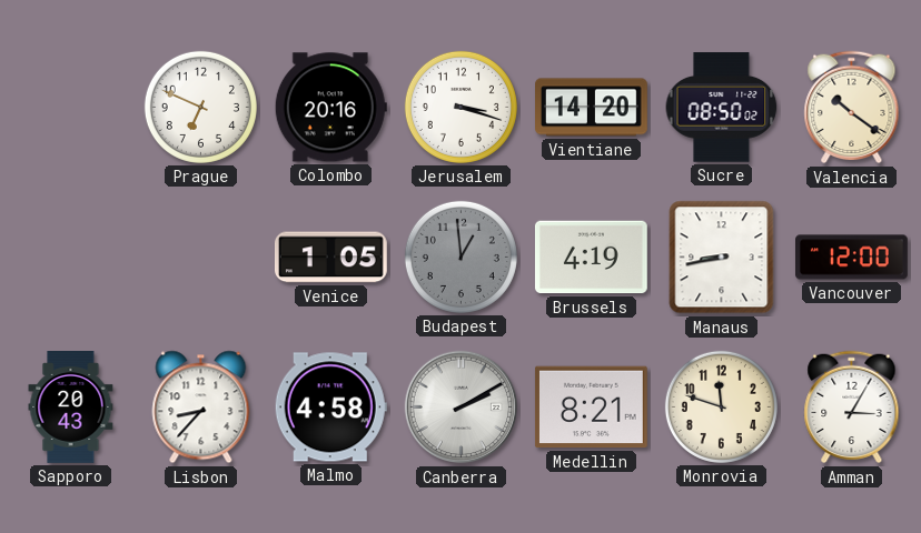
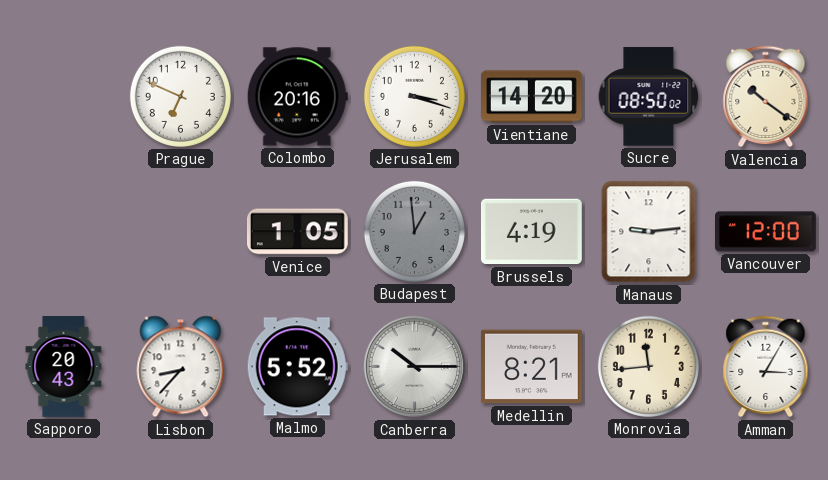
Manaus: 8:43 -> 9:14 (649, 232)
Malmo: 4:58 -> 5:52 (297, 367)
Canberra: 2:10 -> 10:15 (415, 367)
Monrovia: 11:48 -> 11:44 (648, 366)
